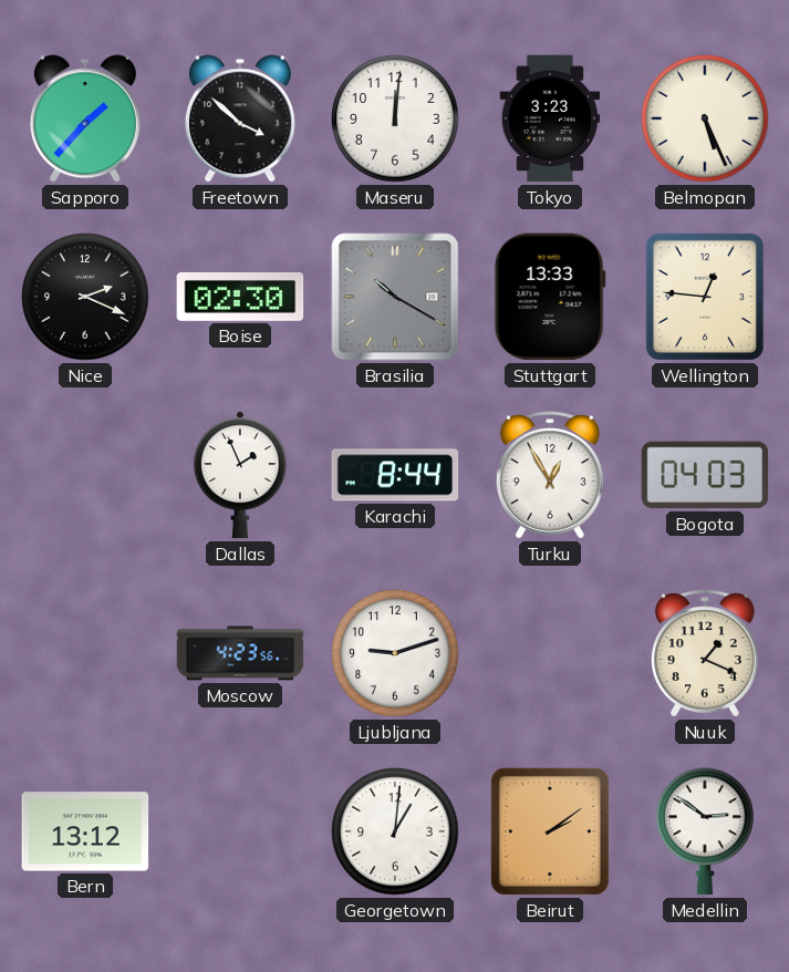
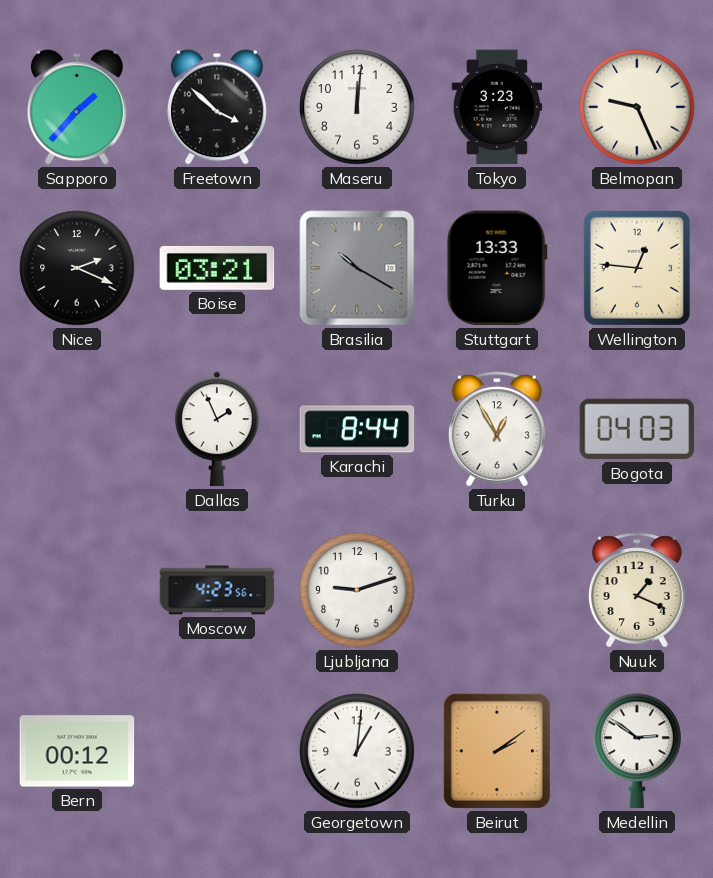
Belmopan: 5:26 -> 9:26 (637, 107)
Boise: 02:30 -> 03:21 (217, 268)
Bern: 13:12 -> 00:12 (77, 751)
